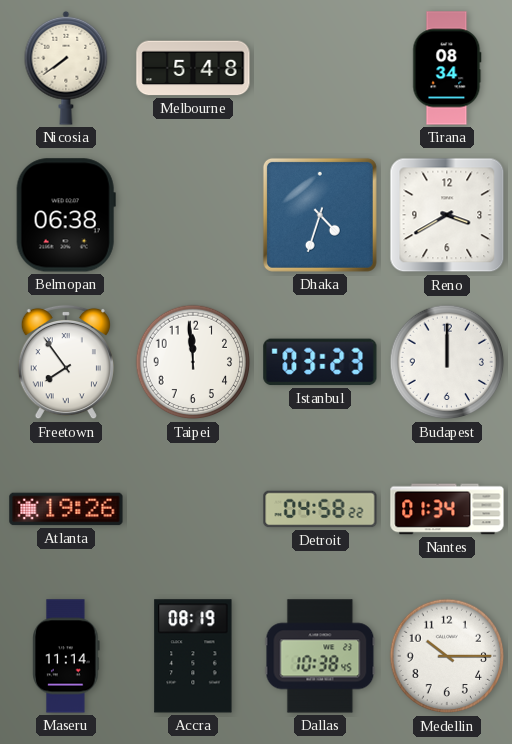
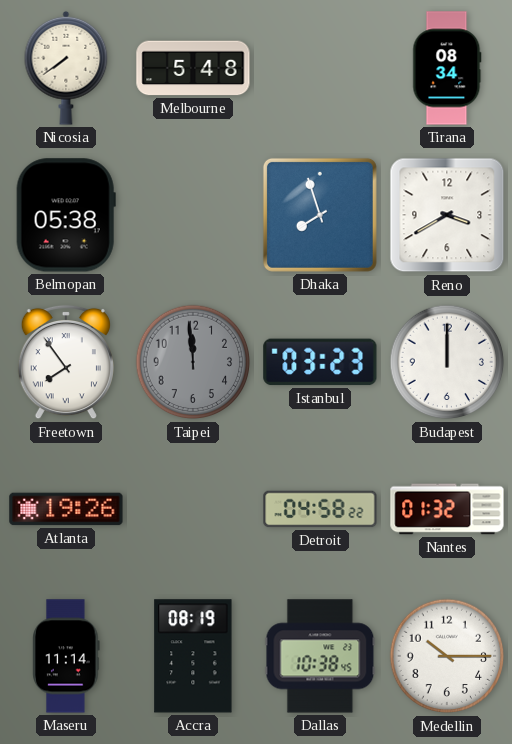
Belmopan: 06:38 -> 05:38 (66, 215)
Dhaka: 4:33 -> 7:57 (320, 215)
Taipei dial: white -> grey (193, 362)
Nantes: 01:34 -> 01:32 (447, 509)
